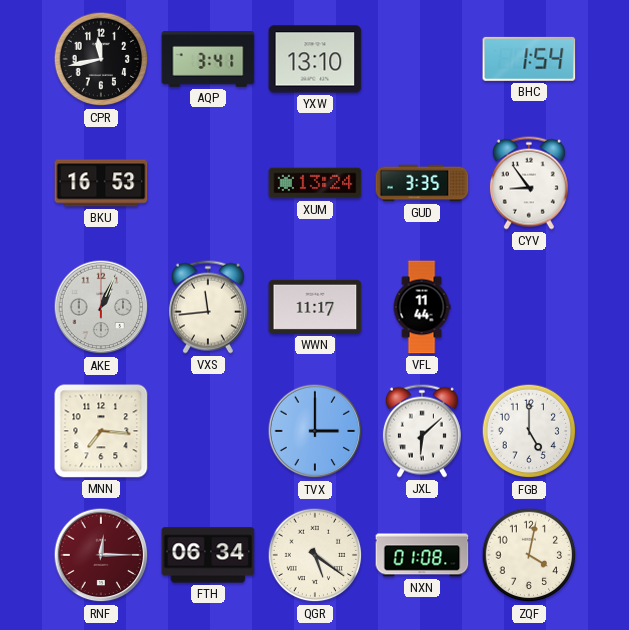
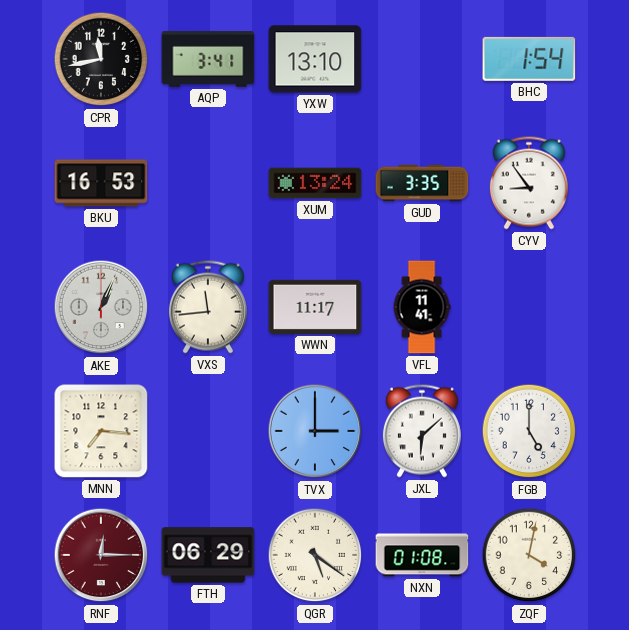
VFL: 11:44 -> 11:41 (422, 307)
FTH: 06:34 -> 06:29 (208, 555)
